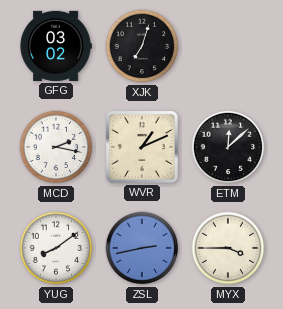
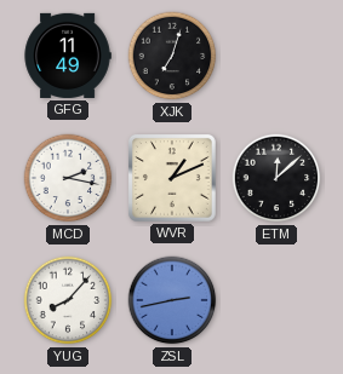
GFG: 03:02 -> 11:49 (68, 56)
YUG: 8:09 -> 8:07 (68, 300)
MYX: 3:45 -> none (228, 248)
